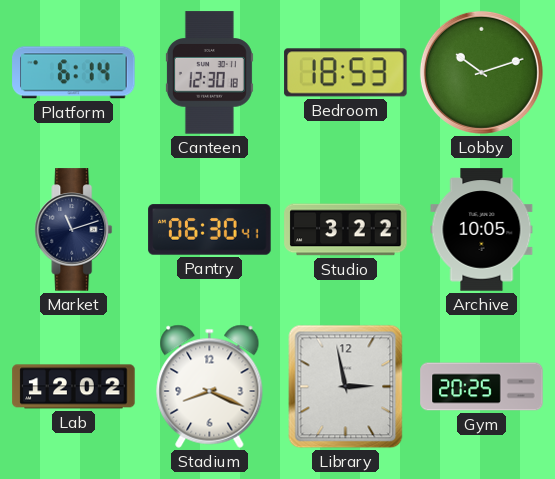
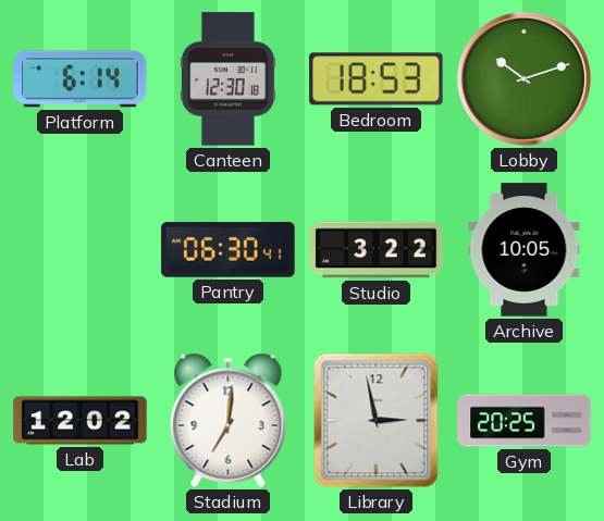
Market: 11:12 -> none (74, 230)
Stadium: 8:19 -> 7:01 (229, 420)
